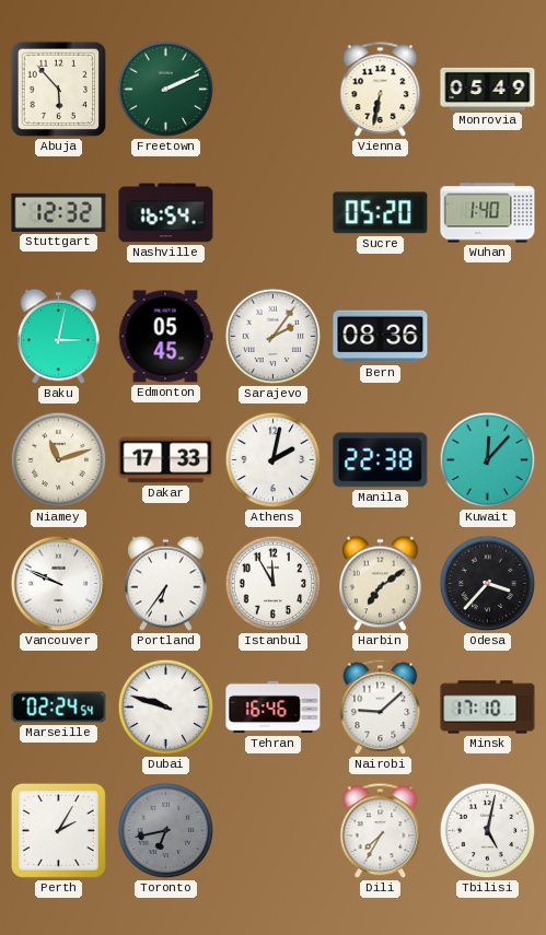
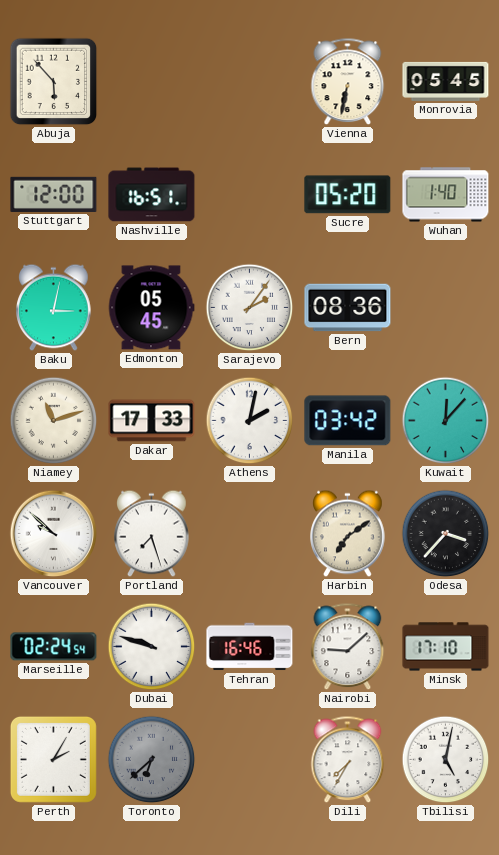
Freetown: 2:11 -> none (166, 90)
Monrovia: 05:49 -> 05:45 (446, 81)
Stuttgart: 12:32 -> 12:00 (54, 194)
Nashville: 16:54 -> 16:51 (152, 195)
Manila: 22:38 -> 03:42 (348, 421)
Vancouver: 9:49 -> 9:52 (54, 534)
Portland: 6:36 -> 7:27 (152, 534)
Istanbul: 11:55 -> none (274, 584)
Toronto: 6:43 -> 6:38 (152, 760)
